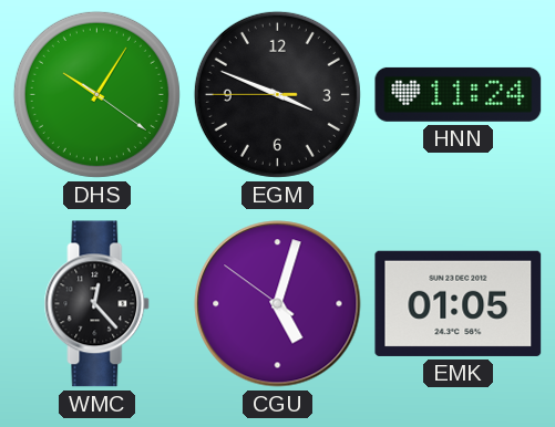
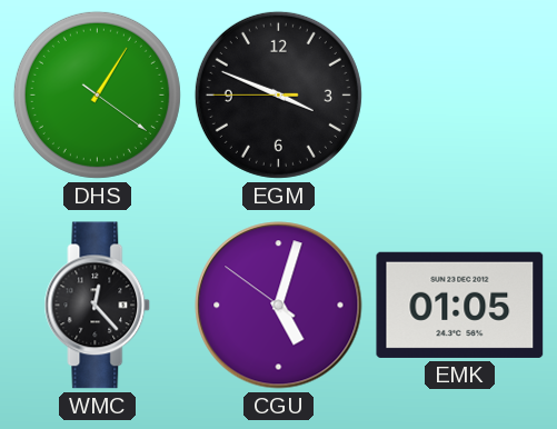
DHS: 10:05 -> 1:05 (97, 94)
HNN: 11:24 -> none (459, 94)
